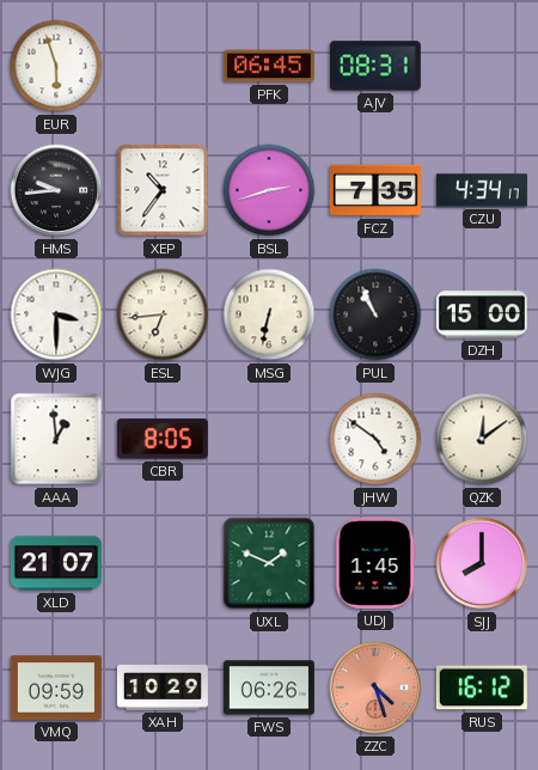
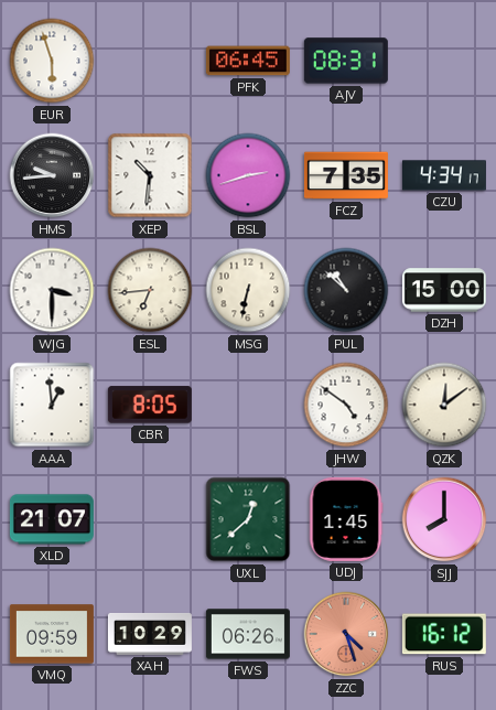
XEP: 10:36 -> 10:31 (150, 175)
PUL: 10:56 -> 10:52 (346, 290)
UXL: 1:49 -> 12:38 (248, 519)
